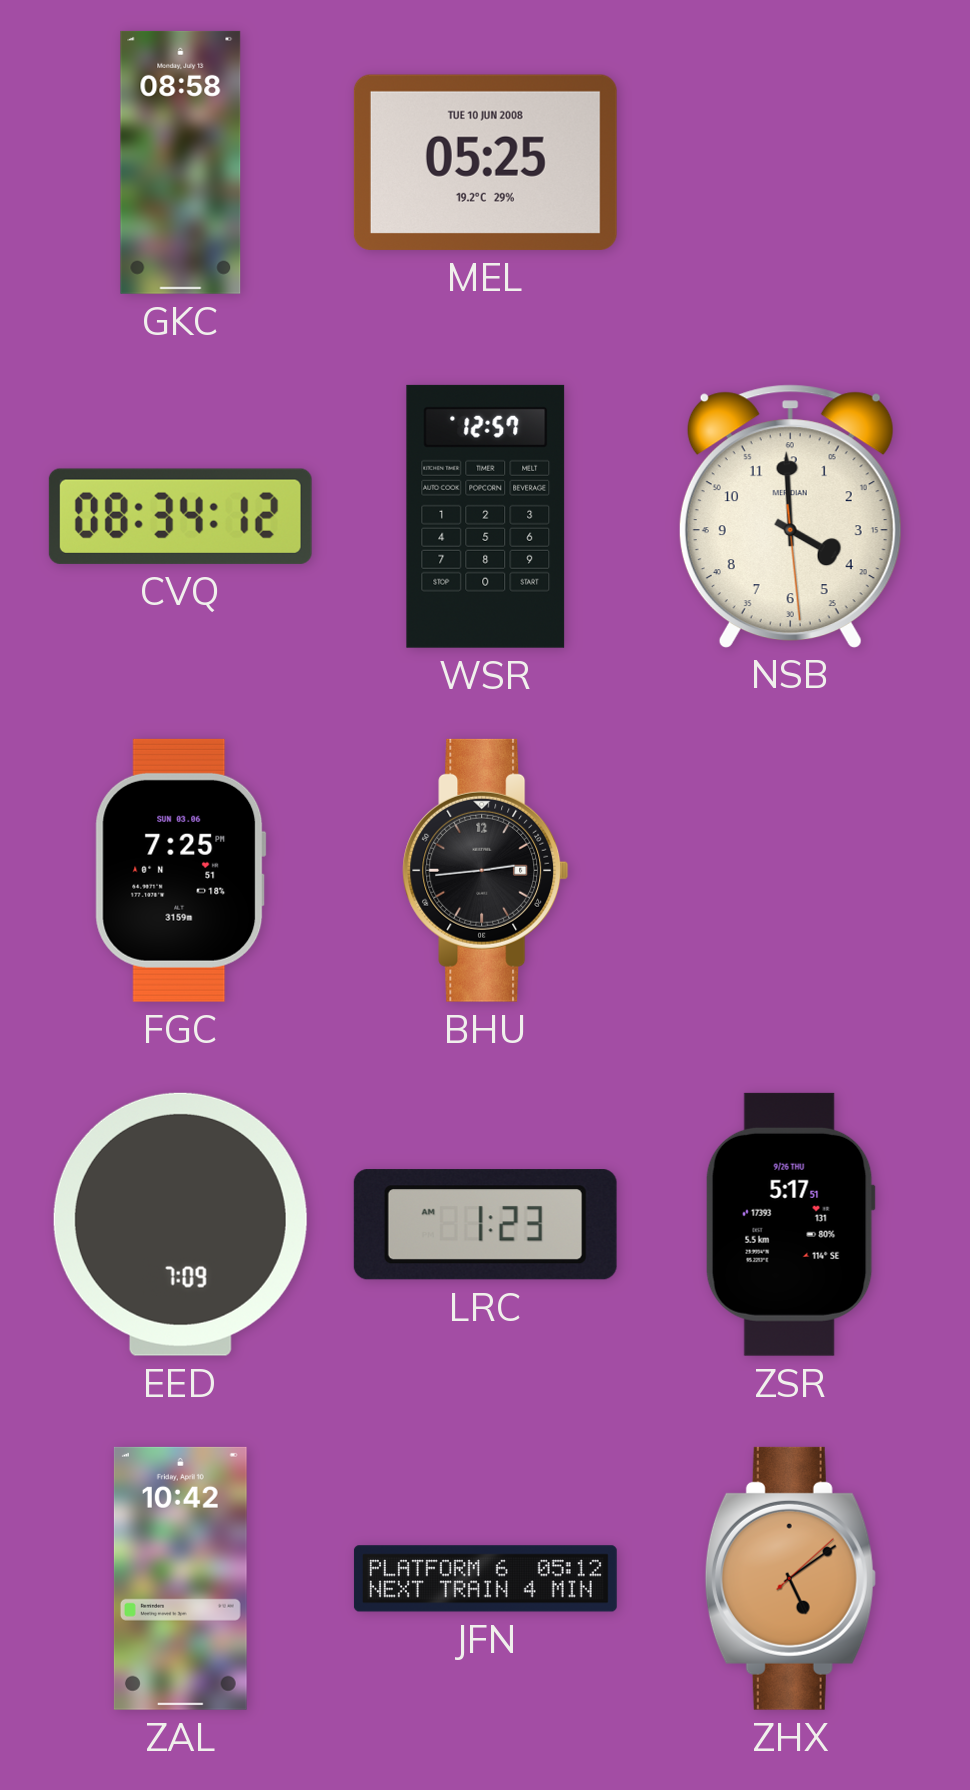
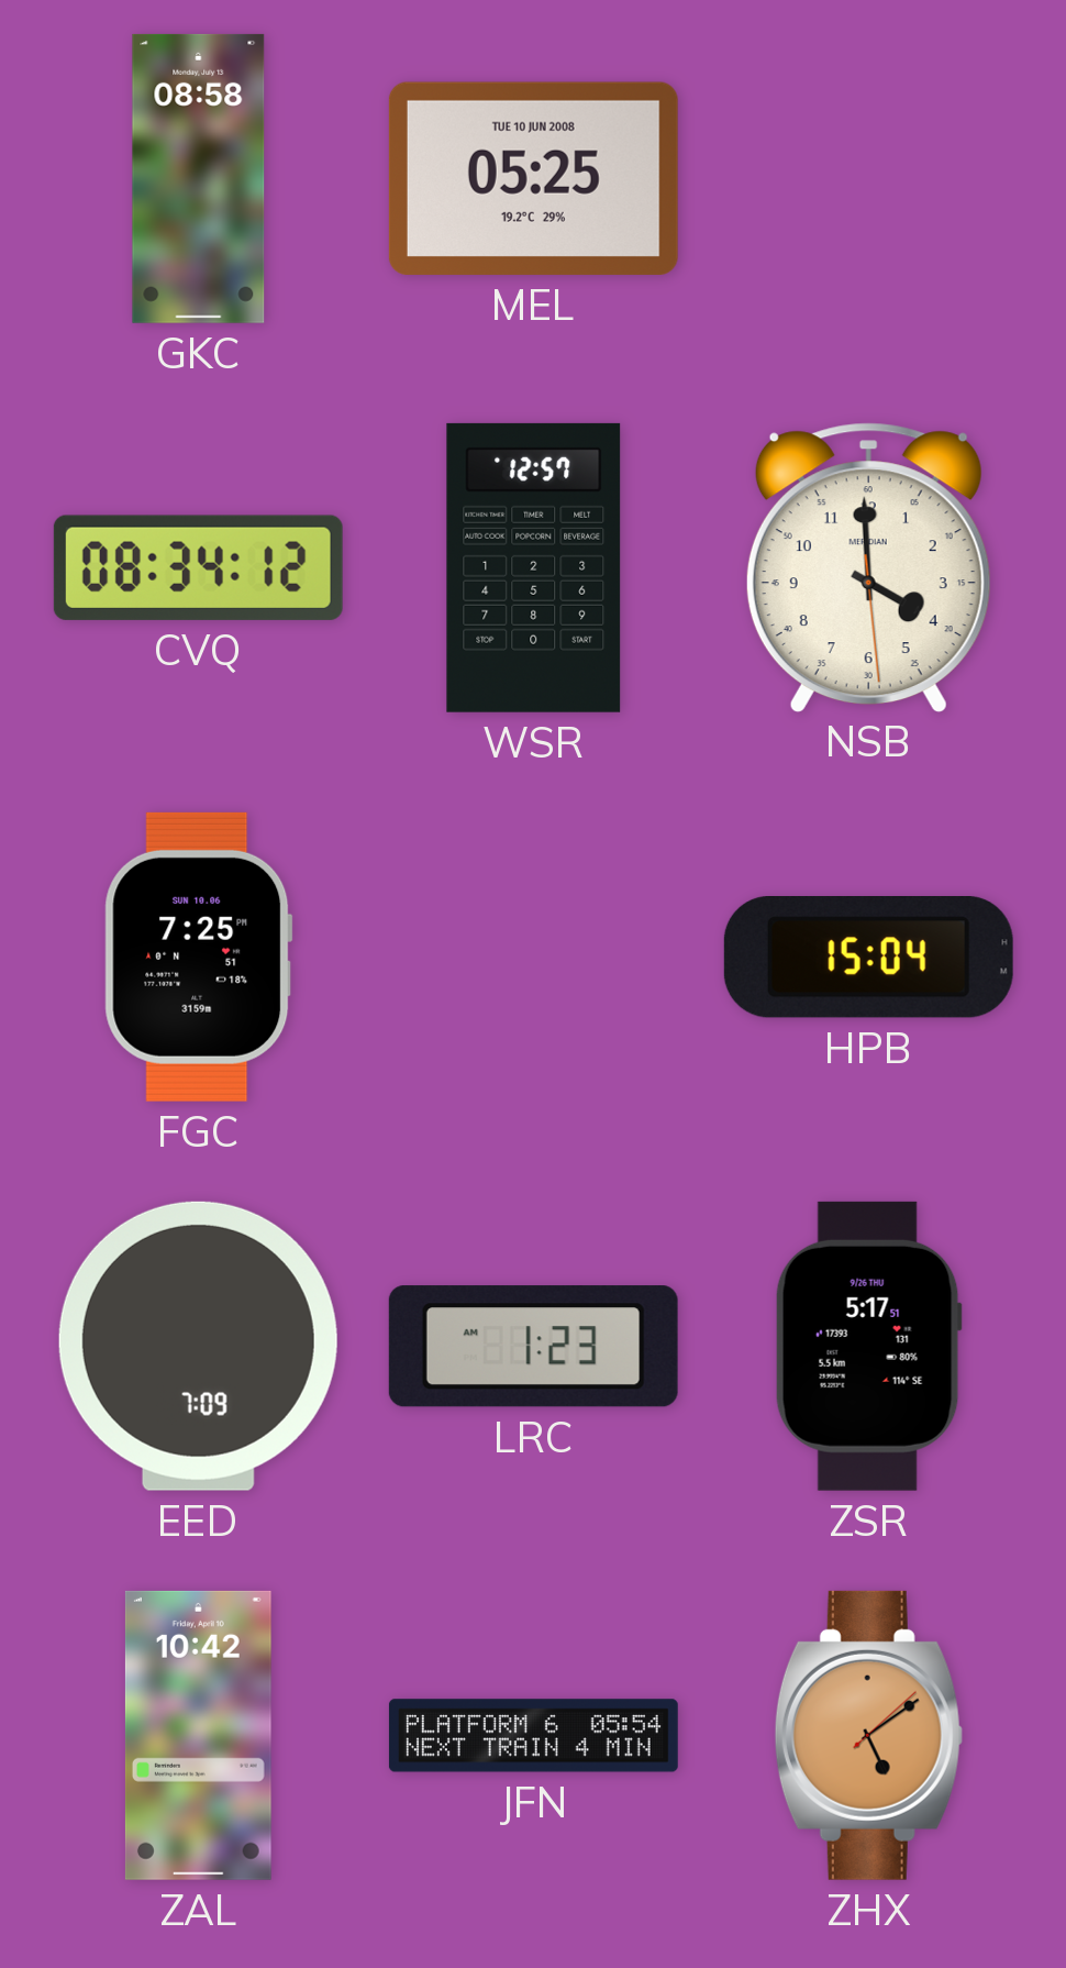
FGC date: SUN 03.06 -> SUN 10.06 (198, 957)
BHU: 2:44 -> none (486, 870)
HPB: none -> 15:04 (868, 958)
JFN: 05:12 -> 05:54 (533, 1736)
